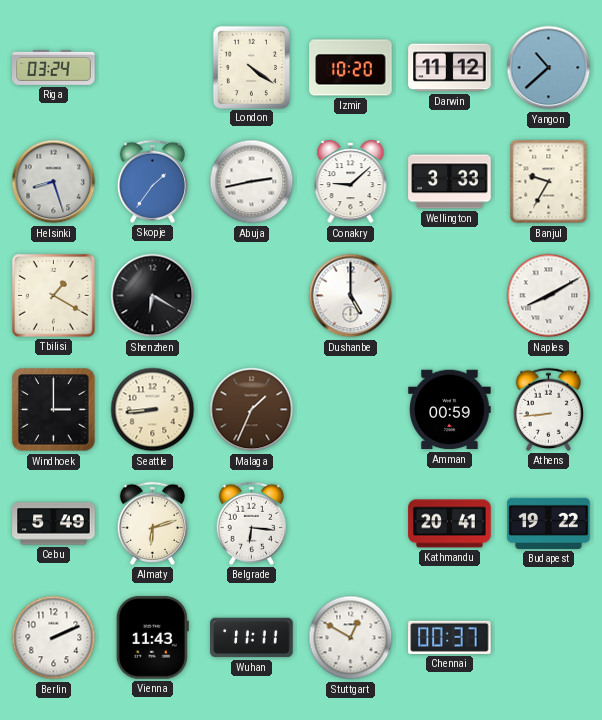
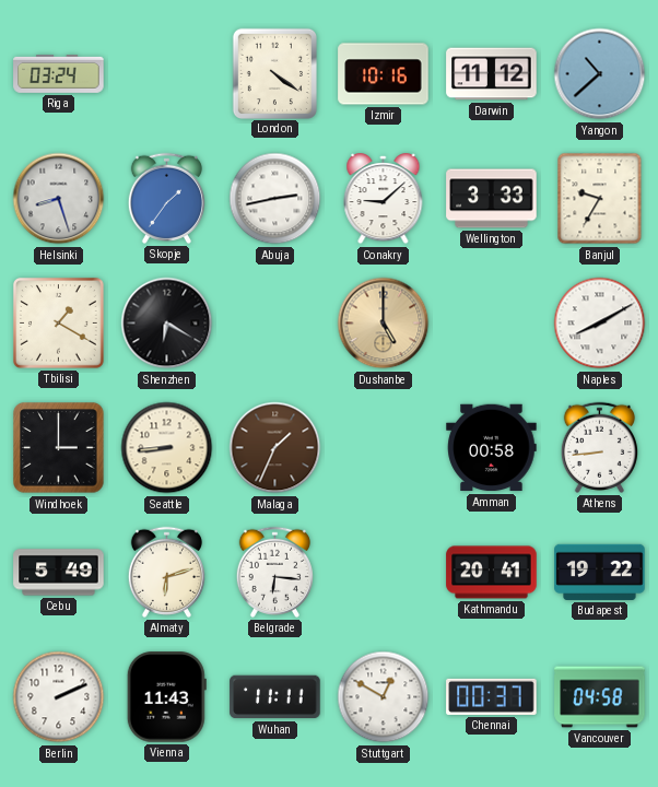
Izmir: 10:20 -> 10:16 (384, 74)
Dushanbe dial: white -> champagne (384, 324)
Amman: 00:59 -> 00:58 (492, 448)
Vancouver: none -> 04:58 (600, 697)
